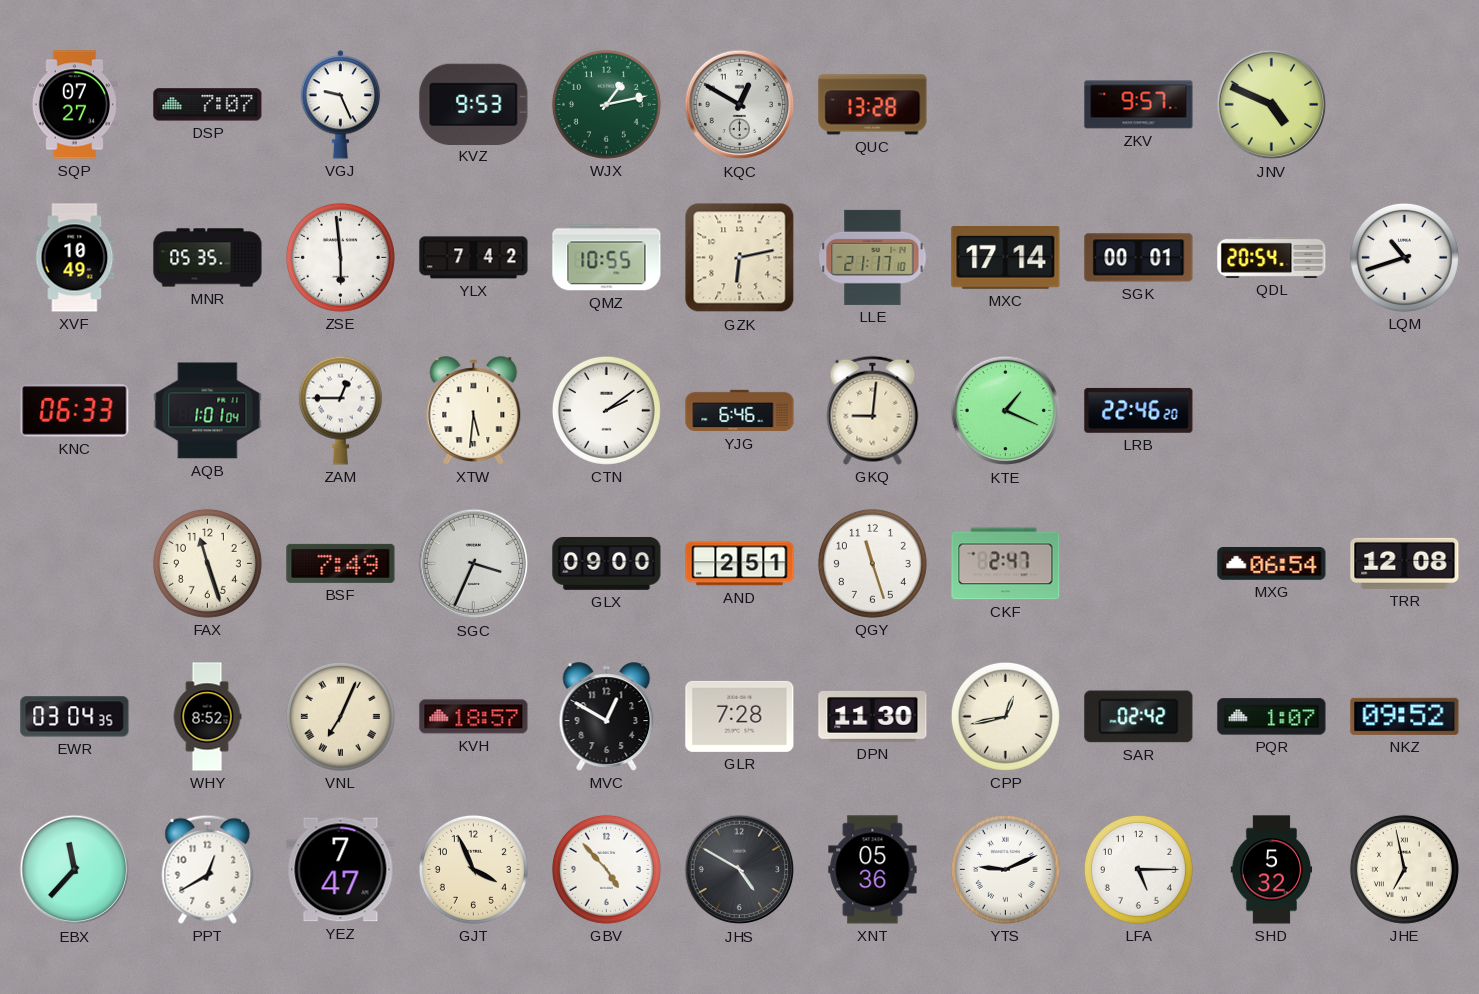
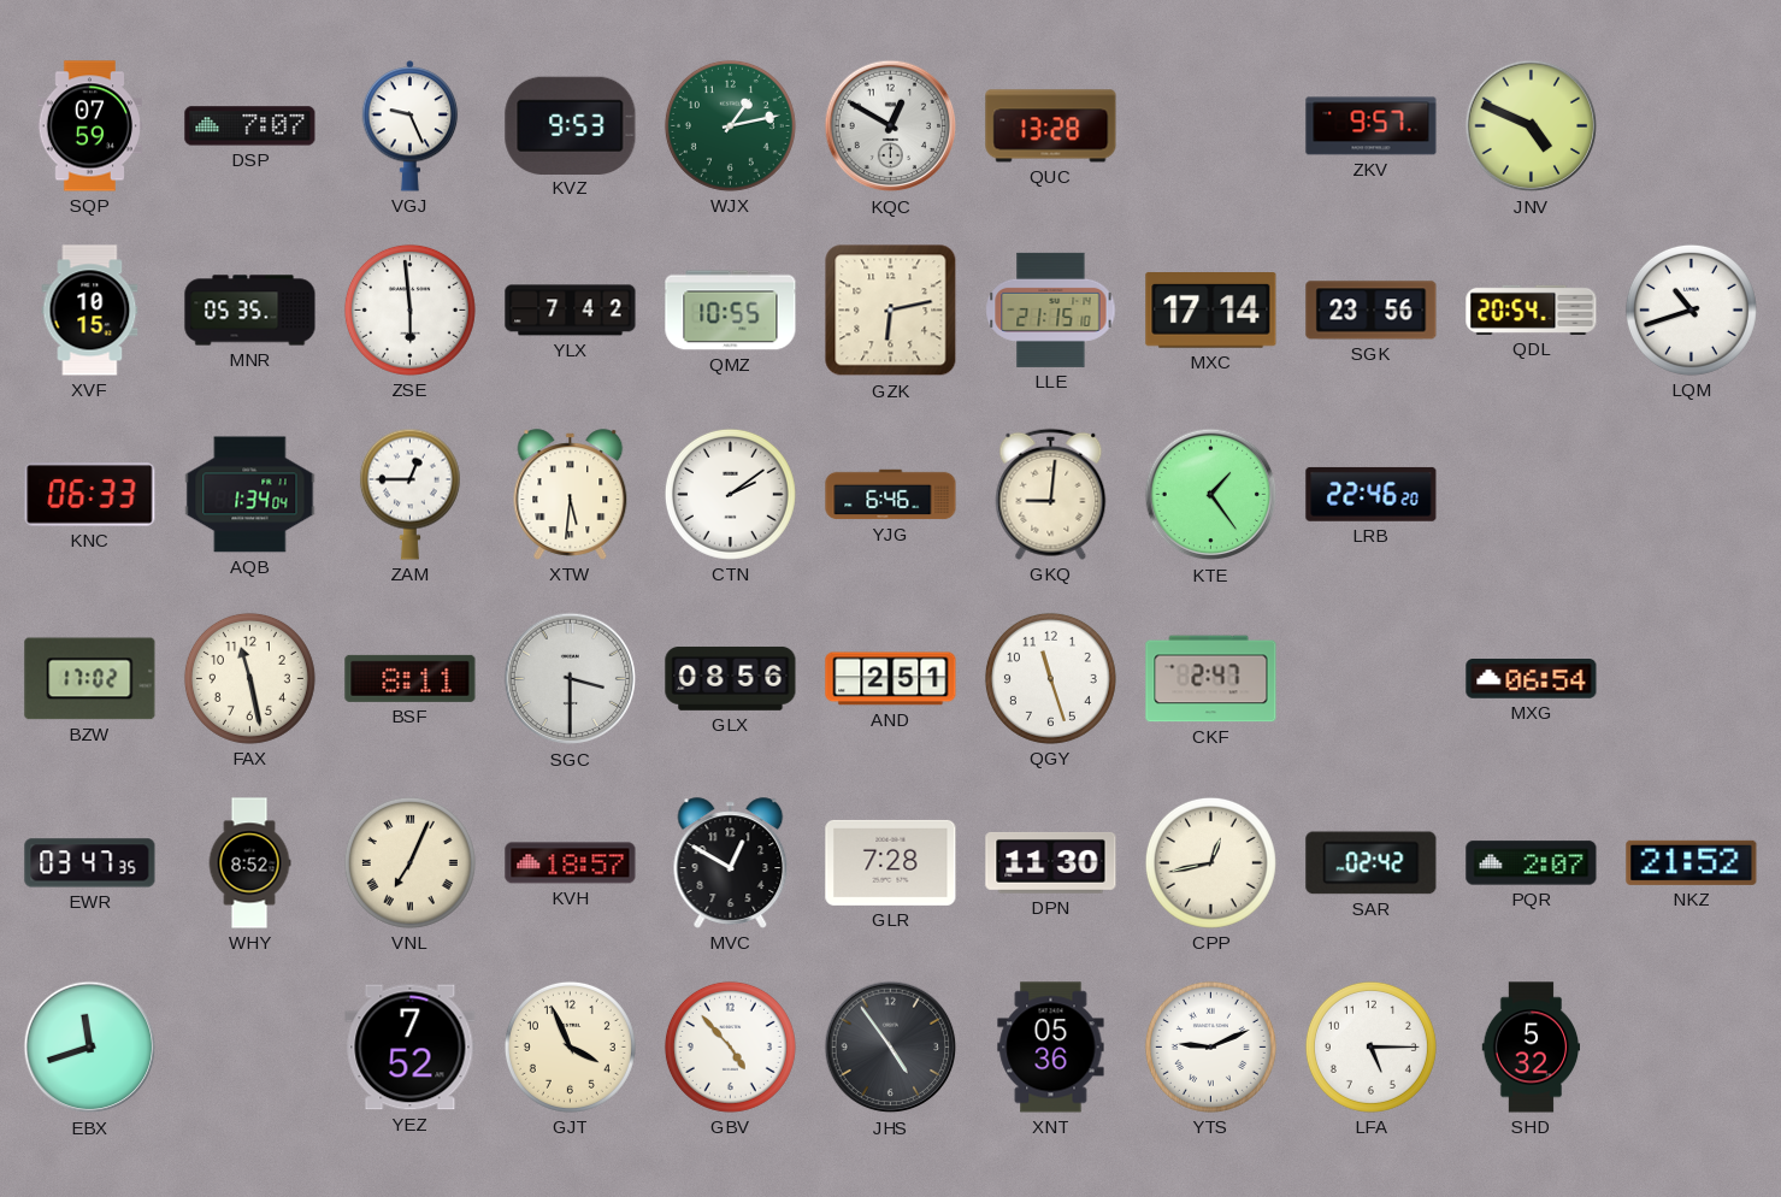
SQP: 07:27 -> 07:59 (89, 126)
XVF: 10:49 -> 10:15 (90, 311)
LLE: 21:17 -> 21:15 (1051, 309)
SGK: 00:01 -> 23:56 (1372, 311)
AQB: 1:01 -> 1:34 (250, 495)
KTE: 1:19 -> 1:24 (1211, 495)
BZW: none -> 17:02 (90, 679)
FAX: 11:27 -> 11:28 (249, 678)
BSF: 7:49 -> 8:11 (411, 678)
SGC: 3:34 -> 3:30 (571, 679)
GLX: 09:00 -> 08:56 (731, 678)
TRR: 12:08 -> none (1405, 563)
EWR: 03:04 -> 03:47 (90, 863)
PQR: 1:07 -> 2:07 (1532, 863)
NKZ: 09:52 -> 21:52 (1692, 862)
EBX: 11:37 -> 11:42 (90, 1048)
PPT: 12:40 -> none (208, 869)
YEZ: 7:47 -> 7:52 (411, 1048)
JHS: 4:50 -> 4:54 (891, 1048)
JHE: 6:58 -> none (1404, 869)
